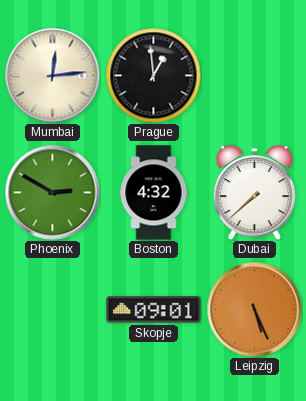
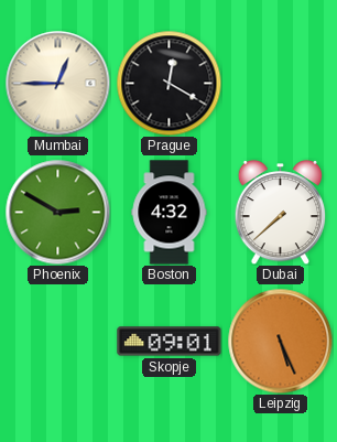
Mumbai: 12:14 -> 12:45 (57, 83)
Prague: 12:59 -> 12:20 (168, 83)
